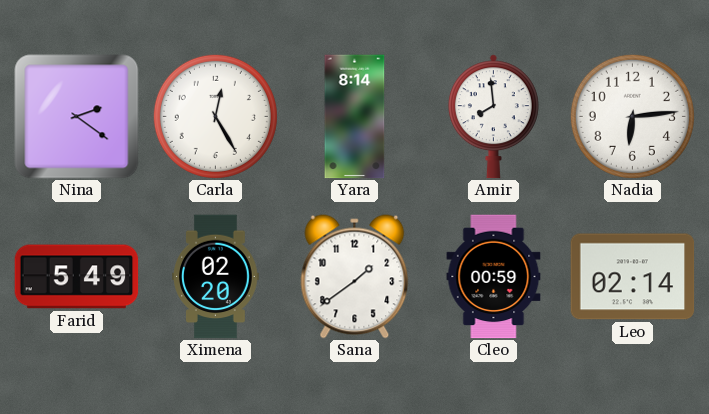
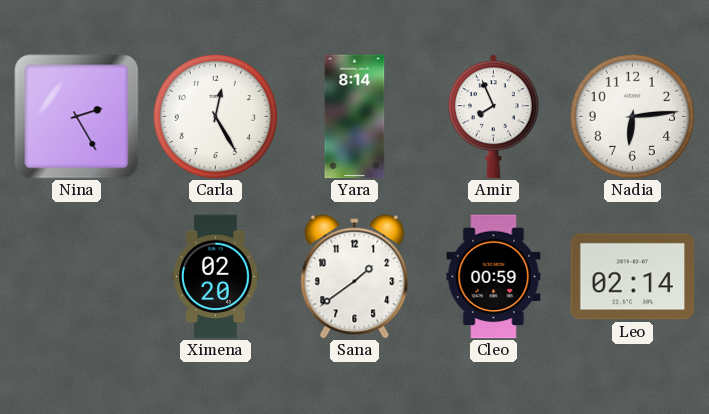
Nina: 2:21 -> 2:25 (77, 117)
Amir: 7:59 -> 7:56 (493, 117)
Farid: 5:49 -> none (77, 277)
